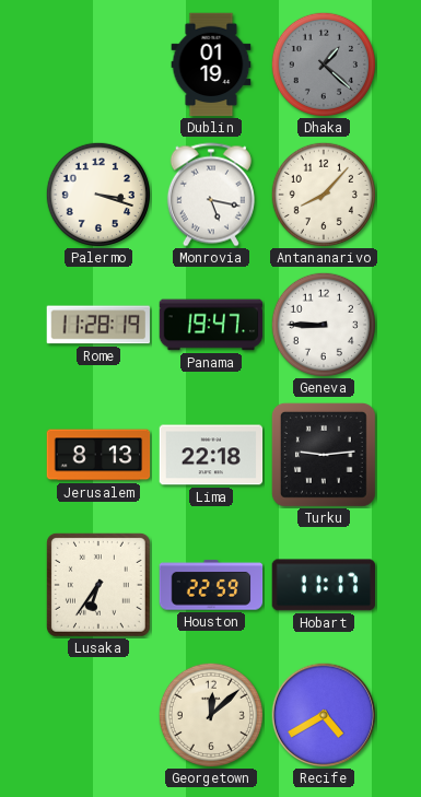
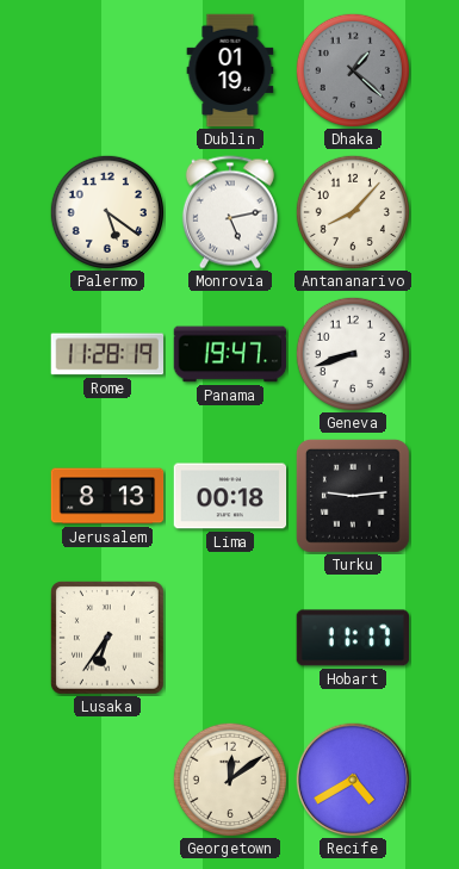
Palermo: 3:18 -> 5:21 (107, 212)
Monrovia: 5:17 -> 5:13 (230, 212)
Geneva: 8:45 -> 8:42 (353, 354)
Lima: 22:18 -> 00:18 (230, 496)
Houston: 22:59 -> none (211, 585)
Georgetown: 12:08 -> 12:09 (230, 780)
